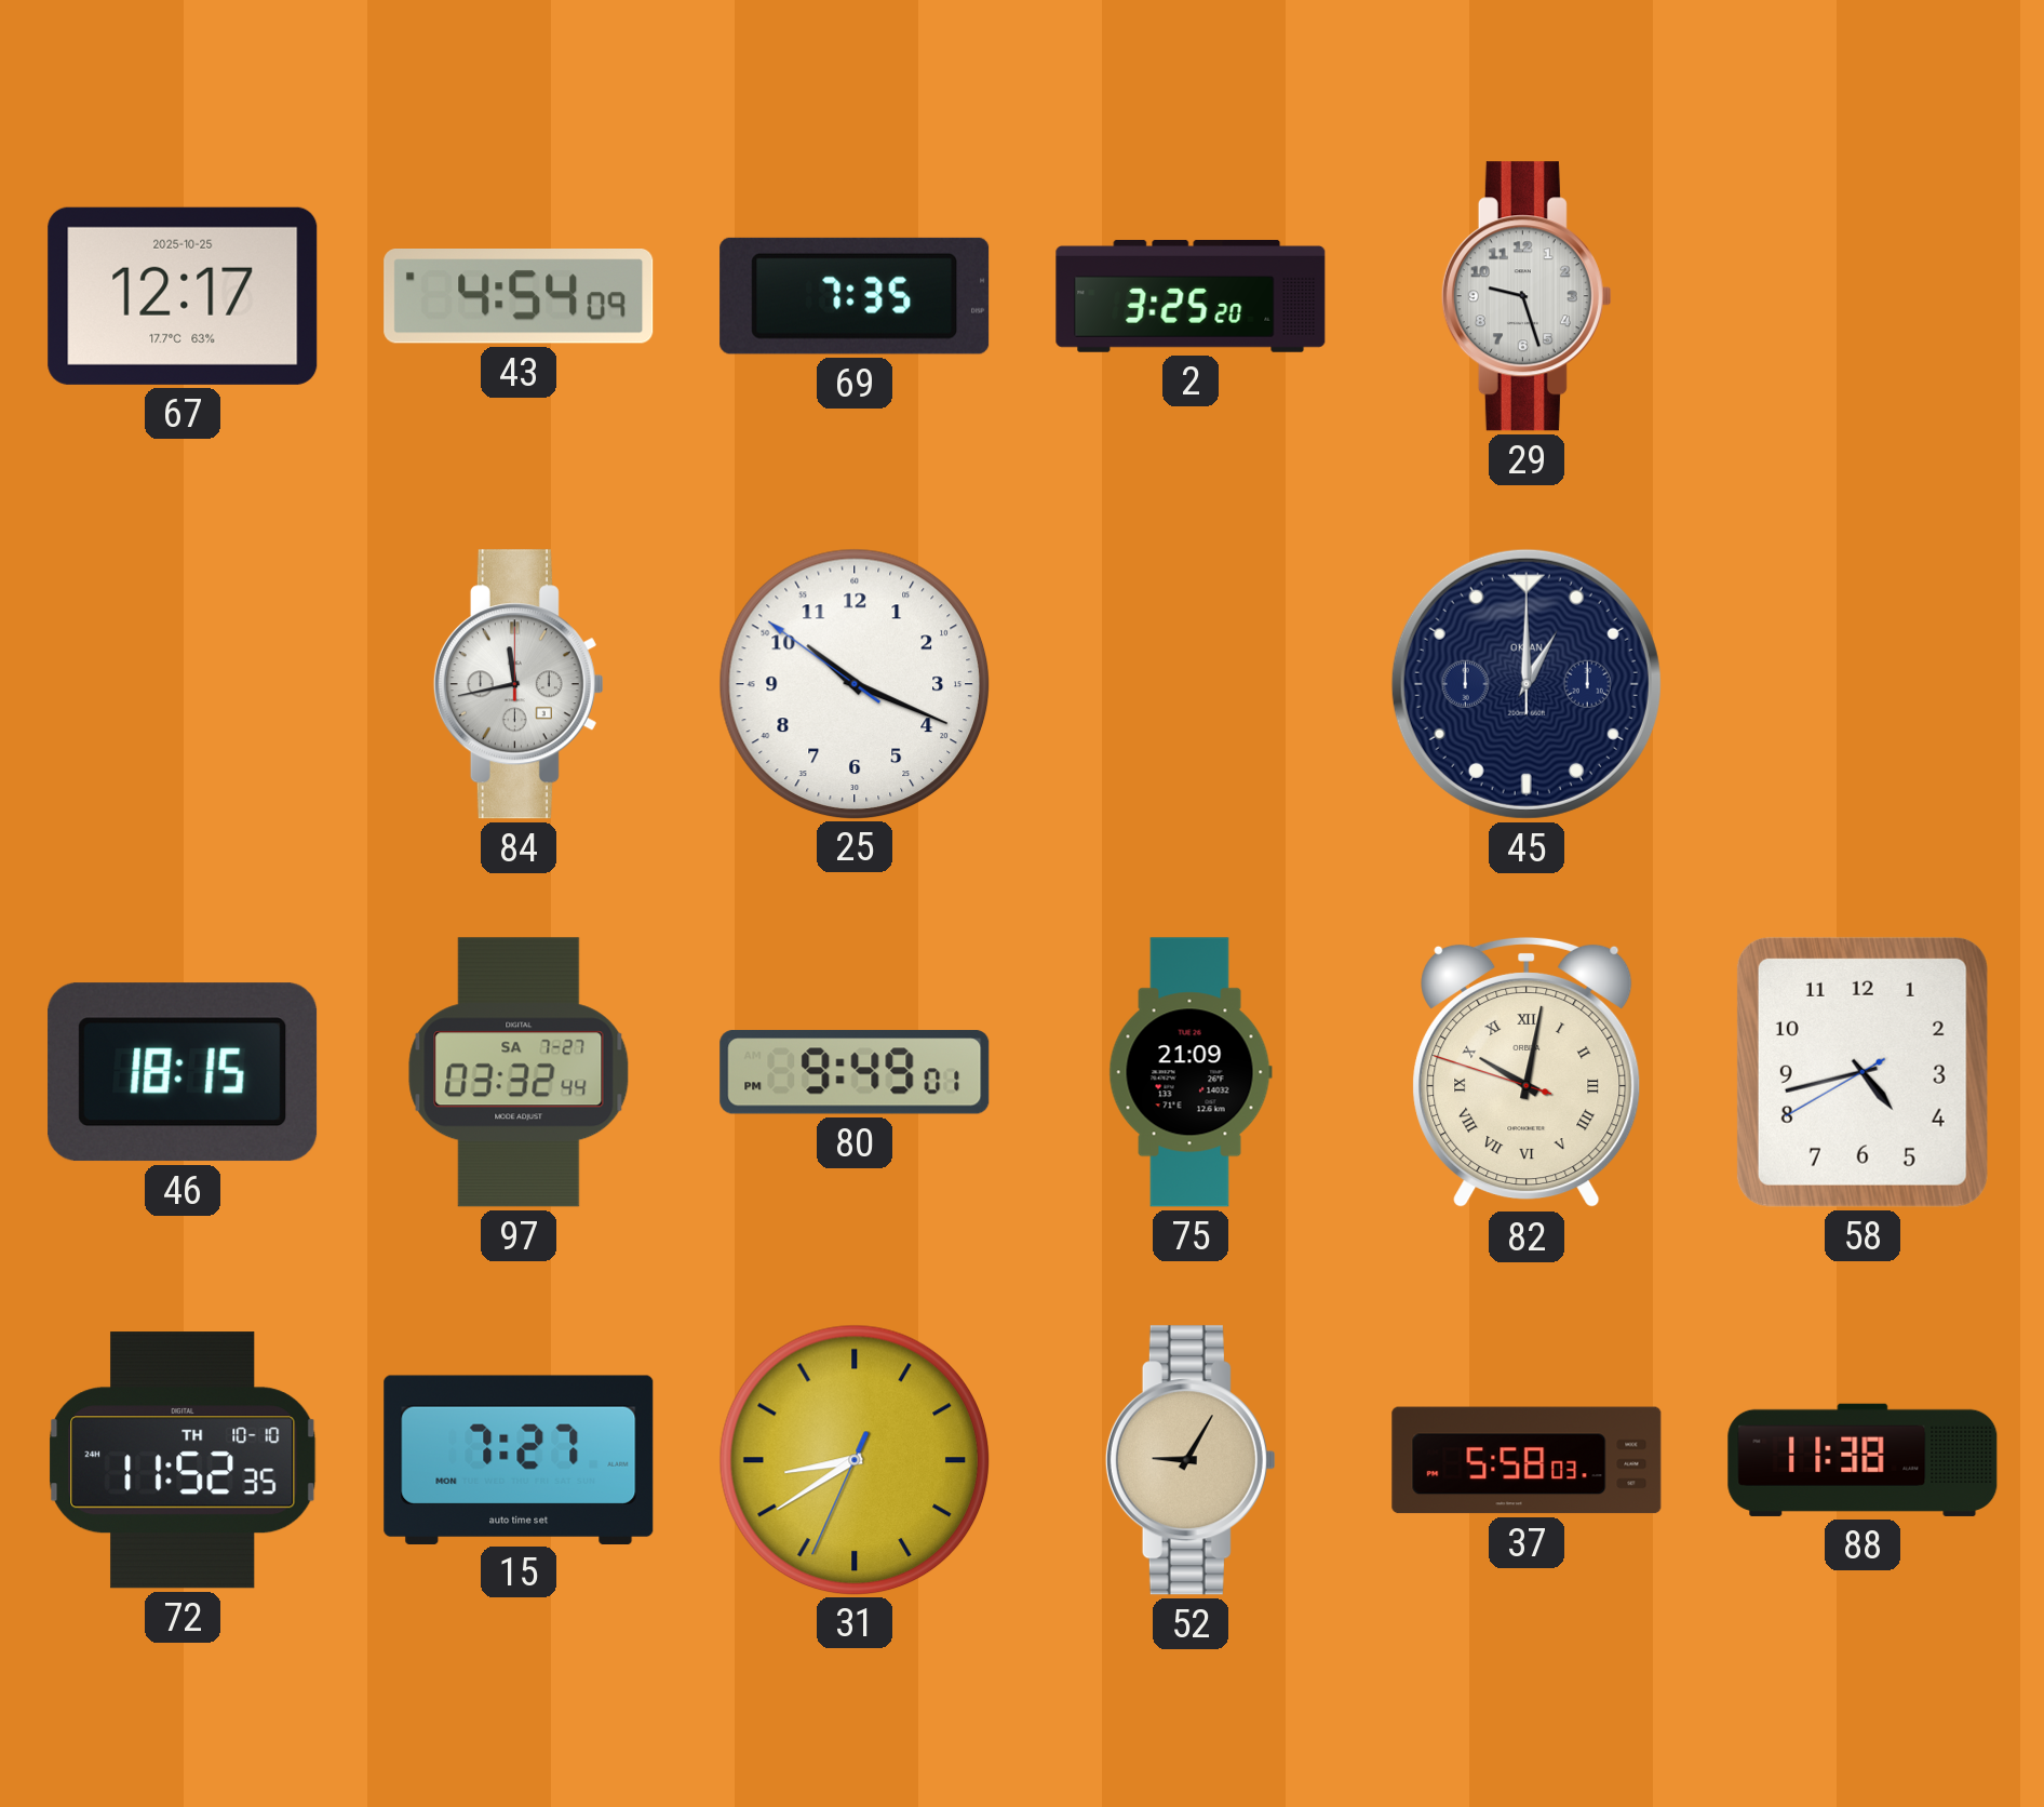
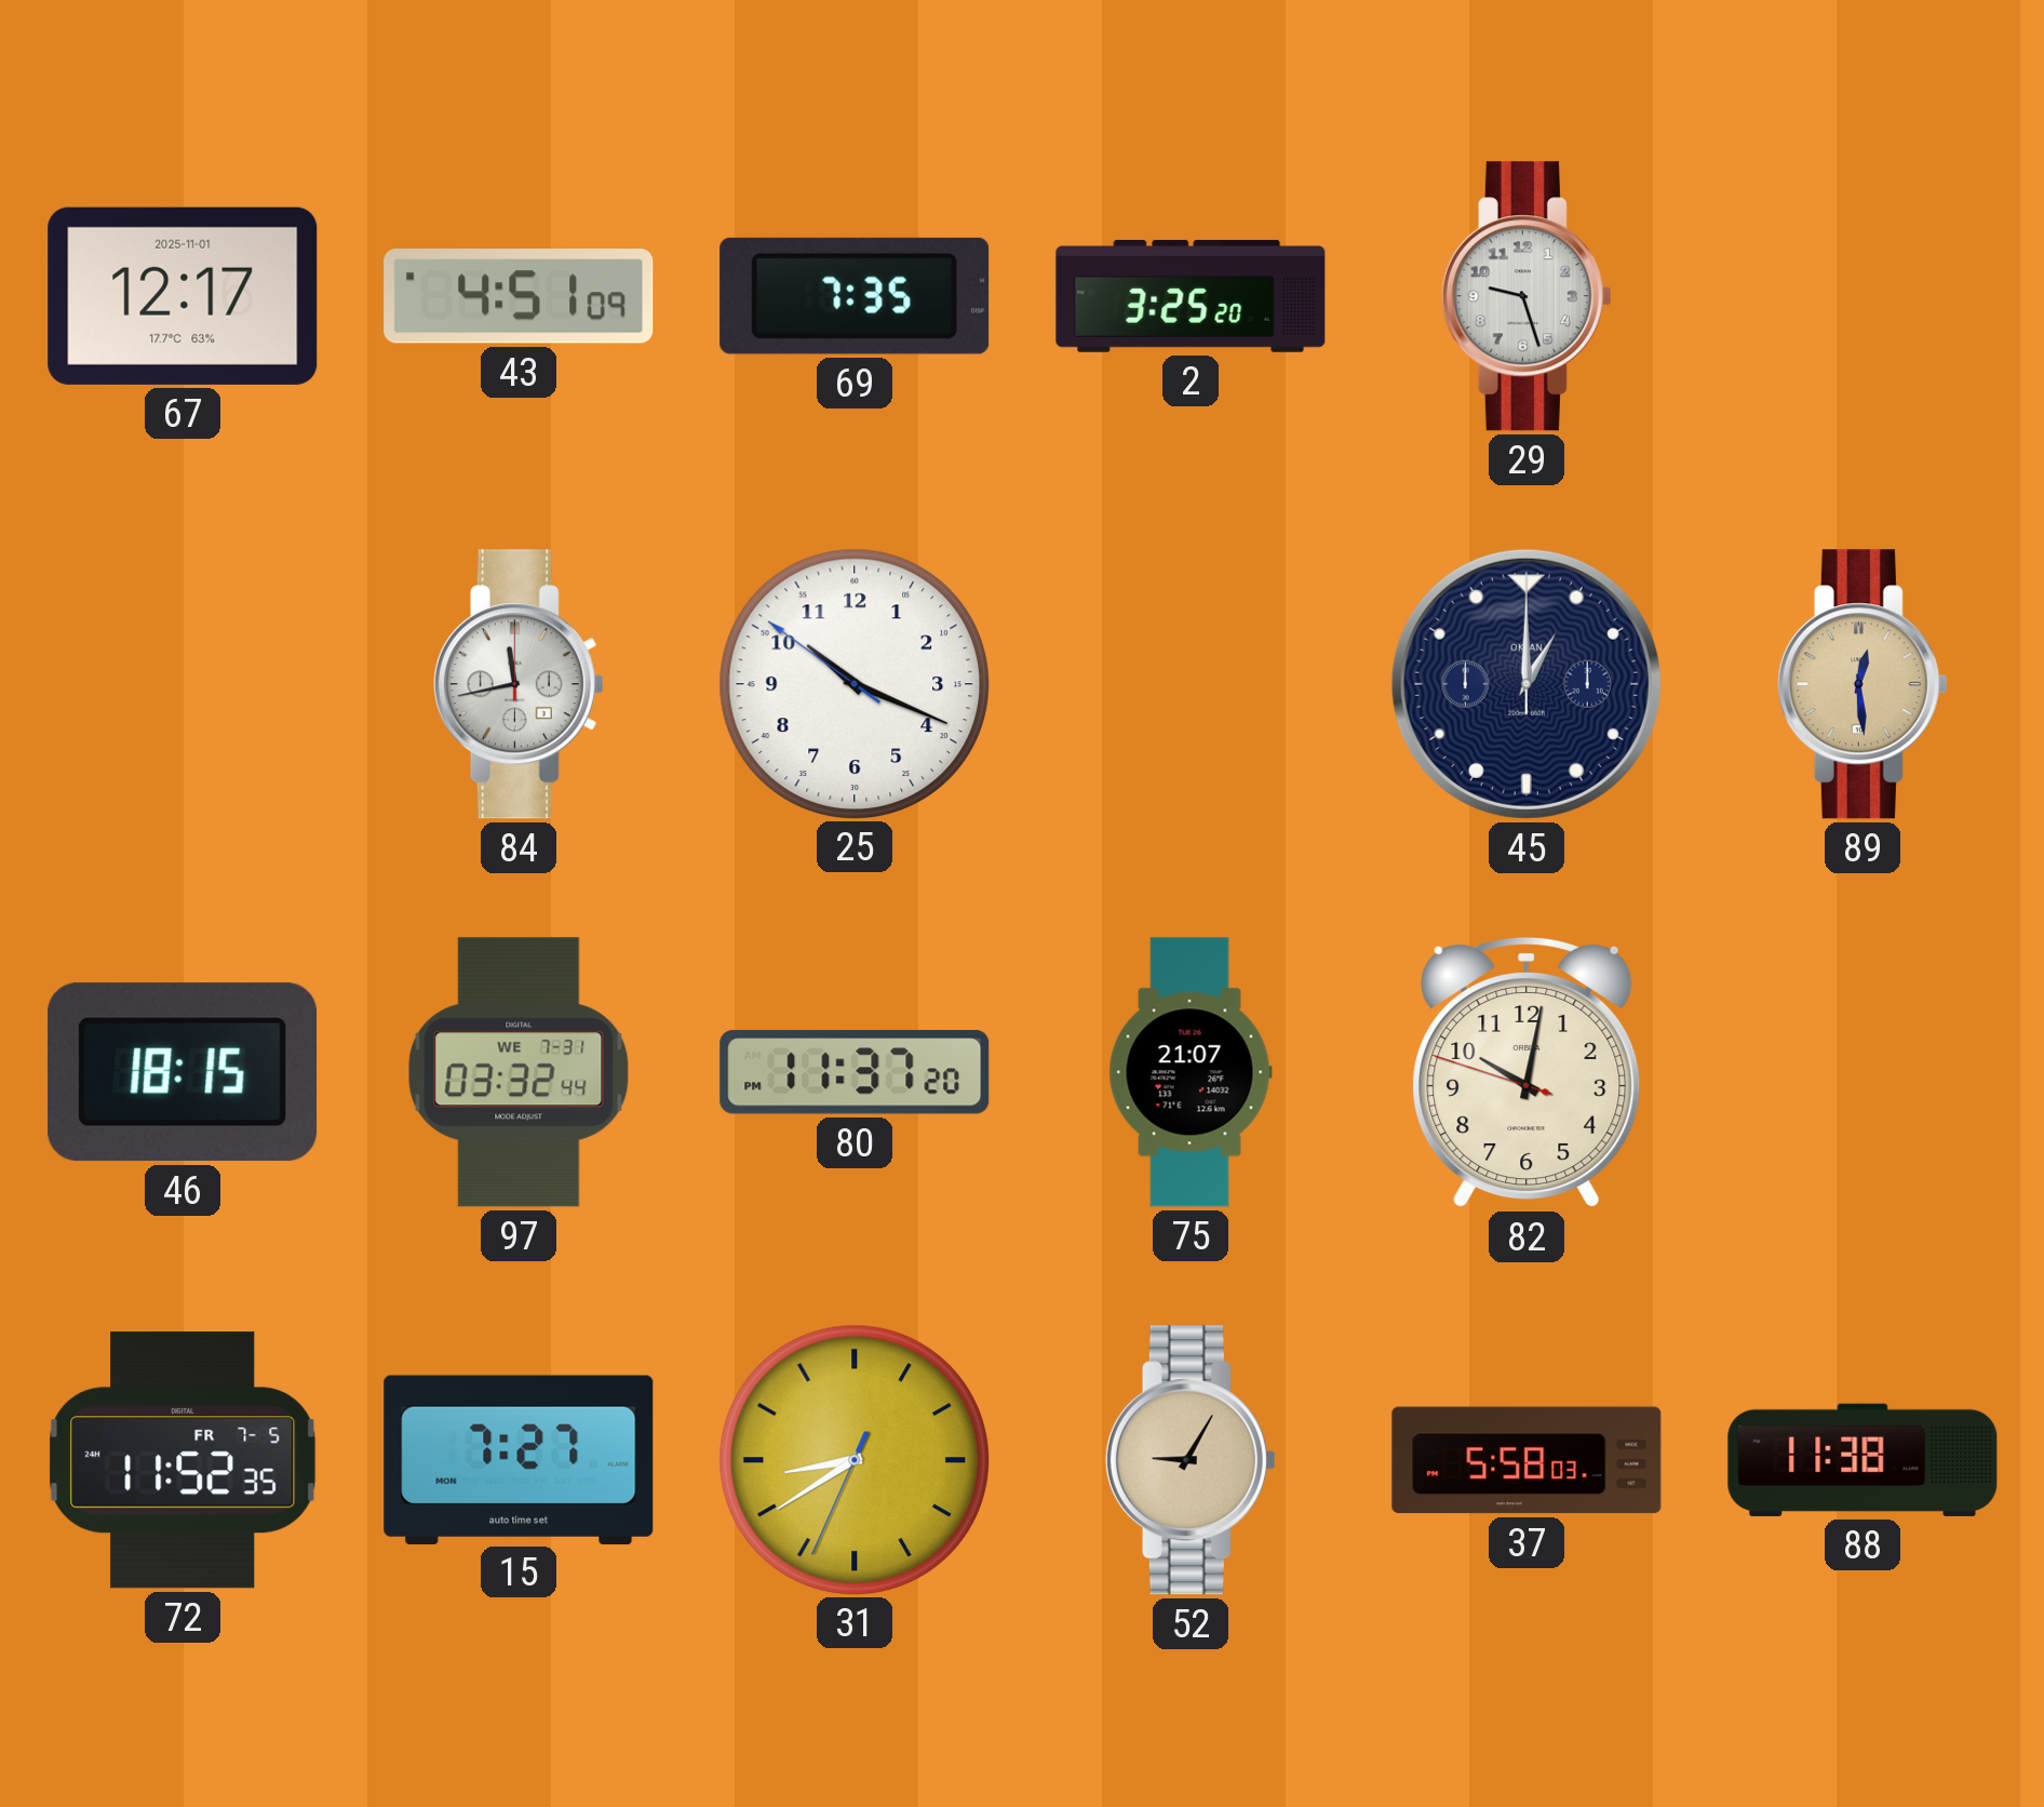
67 date: 2025-10-25 -> 2025-11-01 (183, 296)
43: 4:54 -> 4:51 (519, 297)
89: none -> 12:29 (1863, 684)
97 date: SA 7-27 -> WE 7-31 (519, 1072)
80: 9:49 -> 11:37 (855, 1072)
75: 21:09 -> 21:07 (1191, 1072)
82 numerals: Roman -> Arabic (1527, 1072)
58: 4:42 -> none (1863, 1072)
72 date: TH 10-10 -> FR 7-5 (183, 1460)
